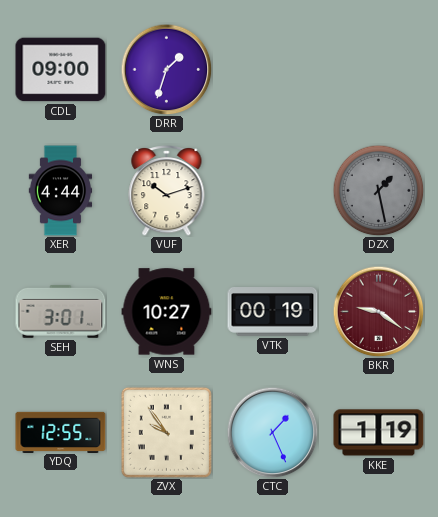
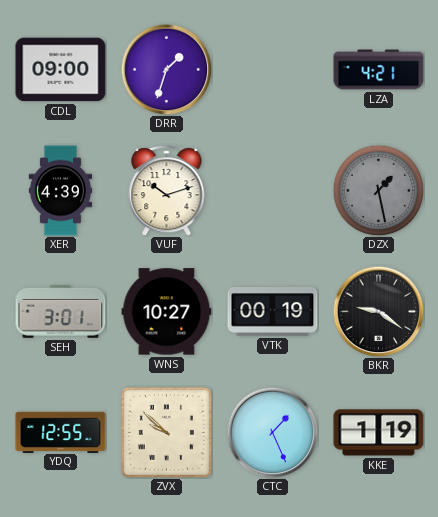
LZA: none -> 4:21 (379, 70)
XER: 4:44 -> 4:39 (61, 191)
BKR dial: burgundy -> black (378, 311)
ZVX: 9:54 -> 9:52 (166, 432)
